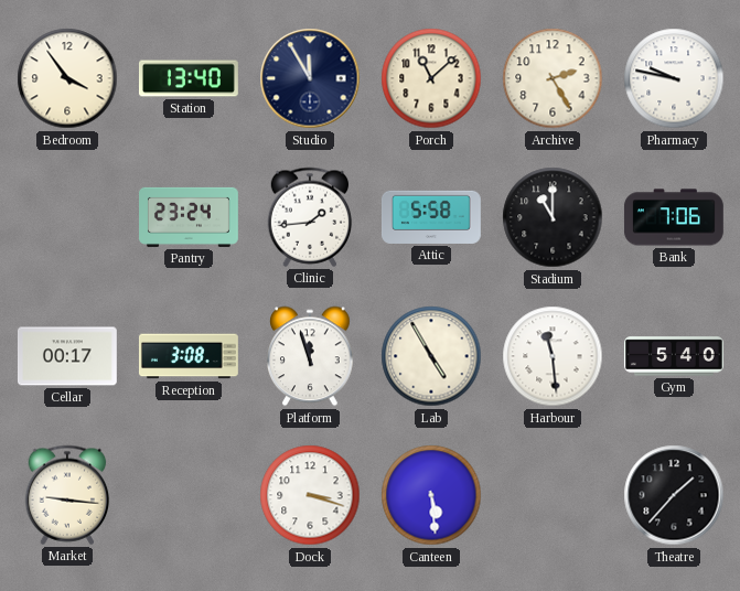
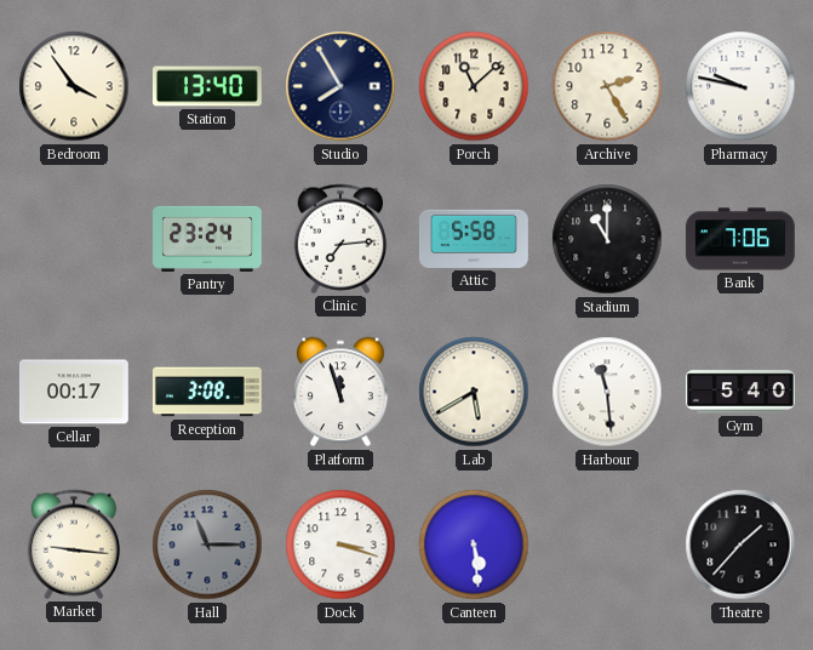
Studio: 11:55 -> 7:55 (340, 86)
Clinic: 1:44 -> 7:14 (340, 239)
Lab: 4:55 -> 5:40 (474, 392)
Hall: none -> 11:15 (207, 544)
